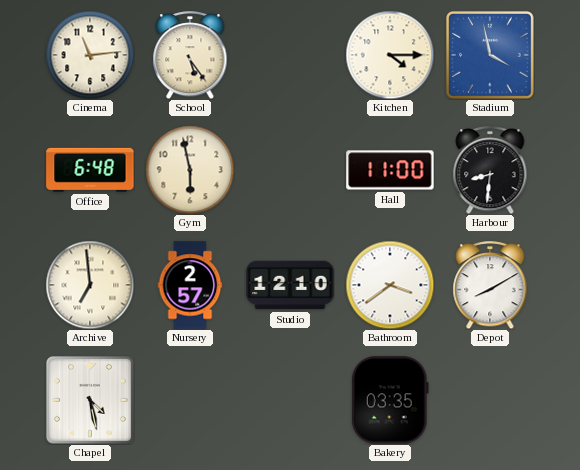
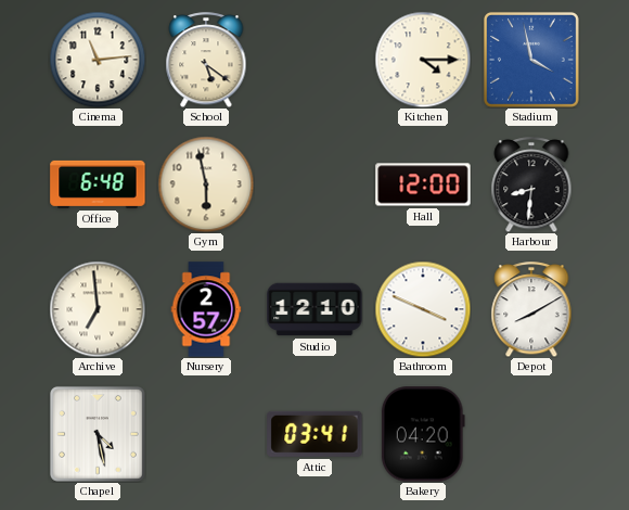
School: 5:24 -> 5:21 (206, 60)
Hall: 11:00 -> 12:00 (423, 184)
Bathroom: 3:39 -> 3:49 (423, 309)
Attic: none -> 03:41 (314, 434)
Bakery: 03:35 -> 04:20 (423, 434)
